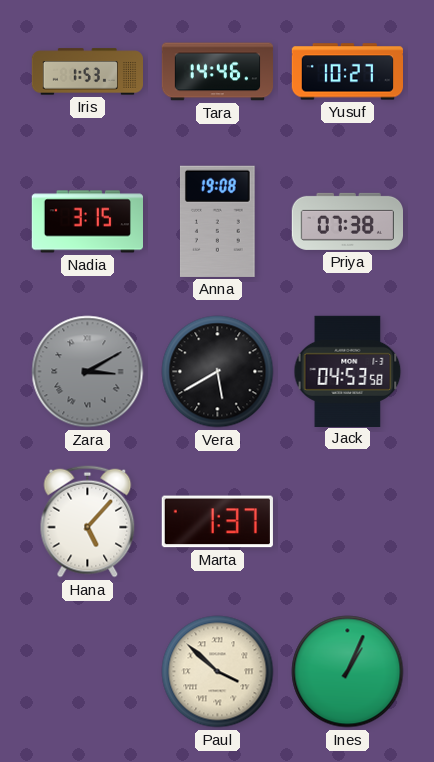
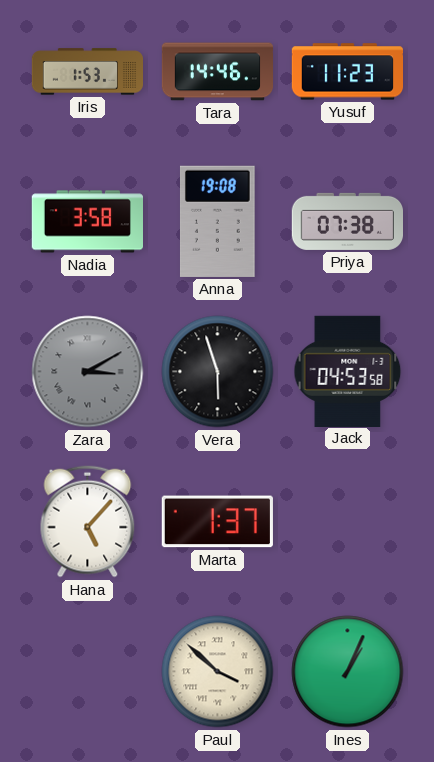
Yusuf: 10:27 -> 11:23 (347, 72)
Nadia: 3:15 -> 3:58 (87, 222)
Vera: 5:40 -> 5:57 (218, 372)
